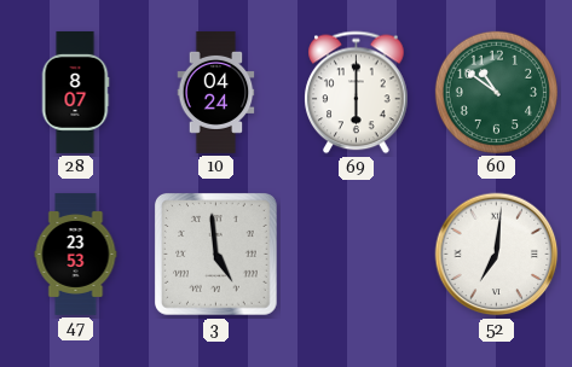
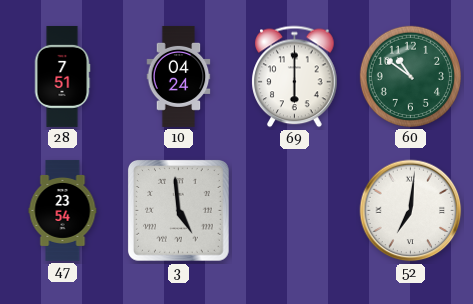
28: 8:07 -> 7:51 (62, 76)
47: 23:53 -> 23:54 (63, 210)
